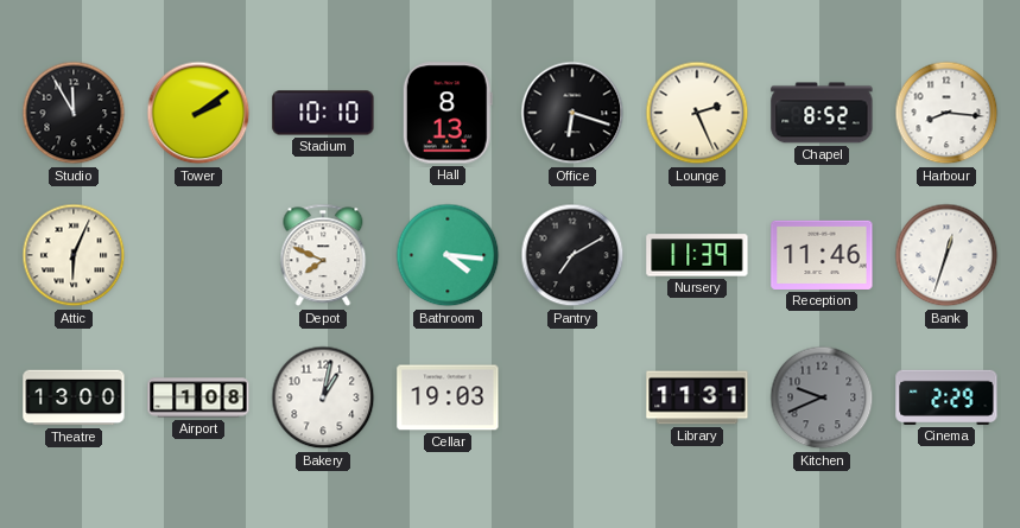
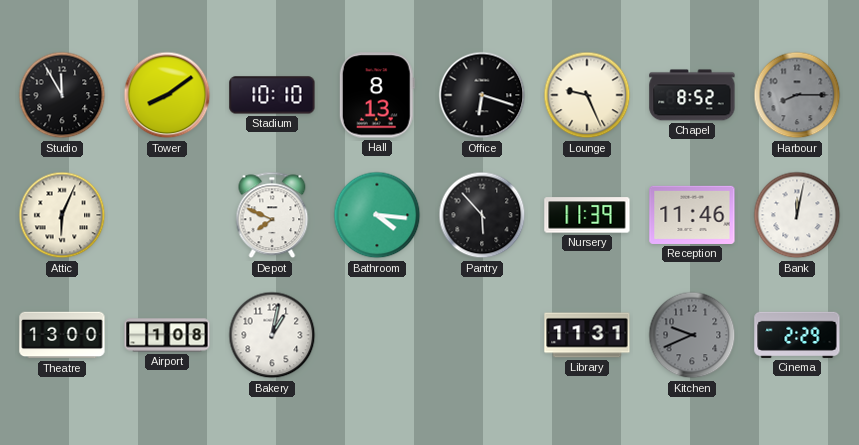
Tower: 2:09 -> 8:09 (167, 95)
Lounge: 2:26 -> 9:26 (587, 95)
Harbour: 8:16 -> 8:15 (797, 95)
Harbour dial: white -> grey (797, 95)
Pantry: 7:10 -> 5:53 (482, 215)
Bank: 12:33 -> 12:02 (797, 215)
Cellar: 19:03 -> none (448, 397)
